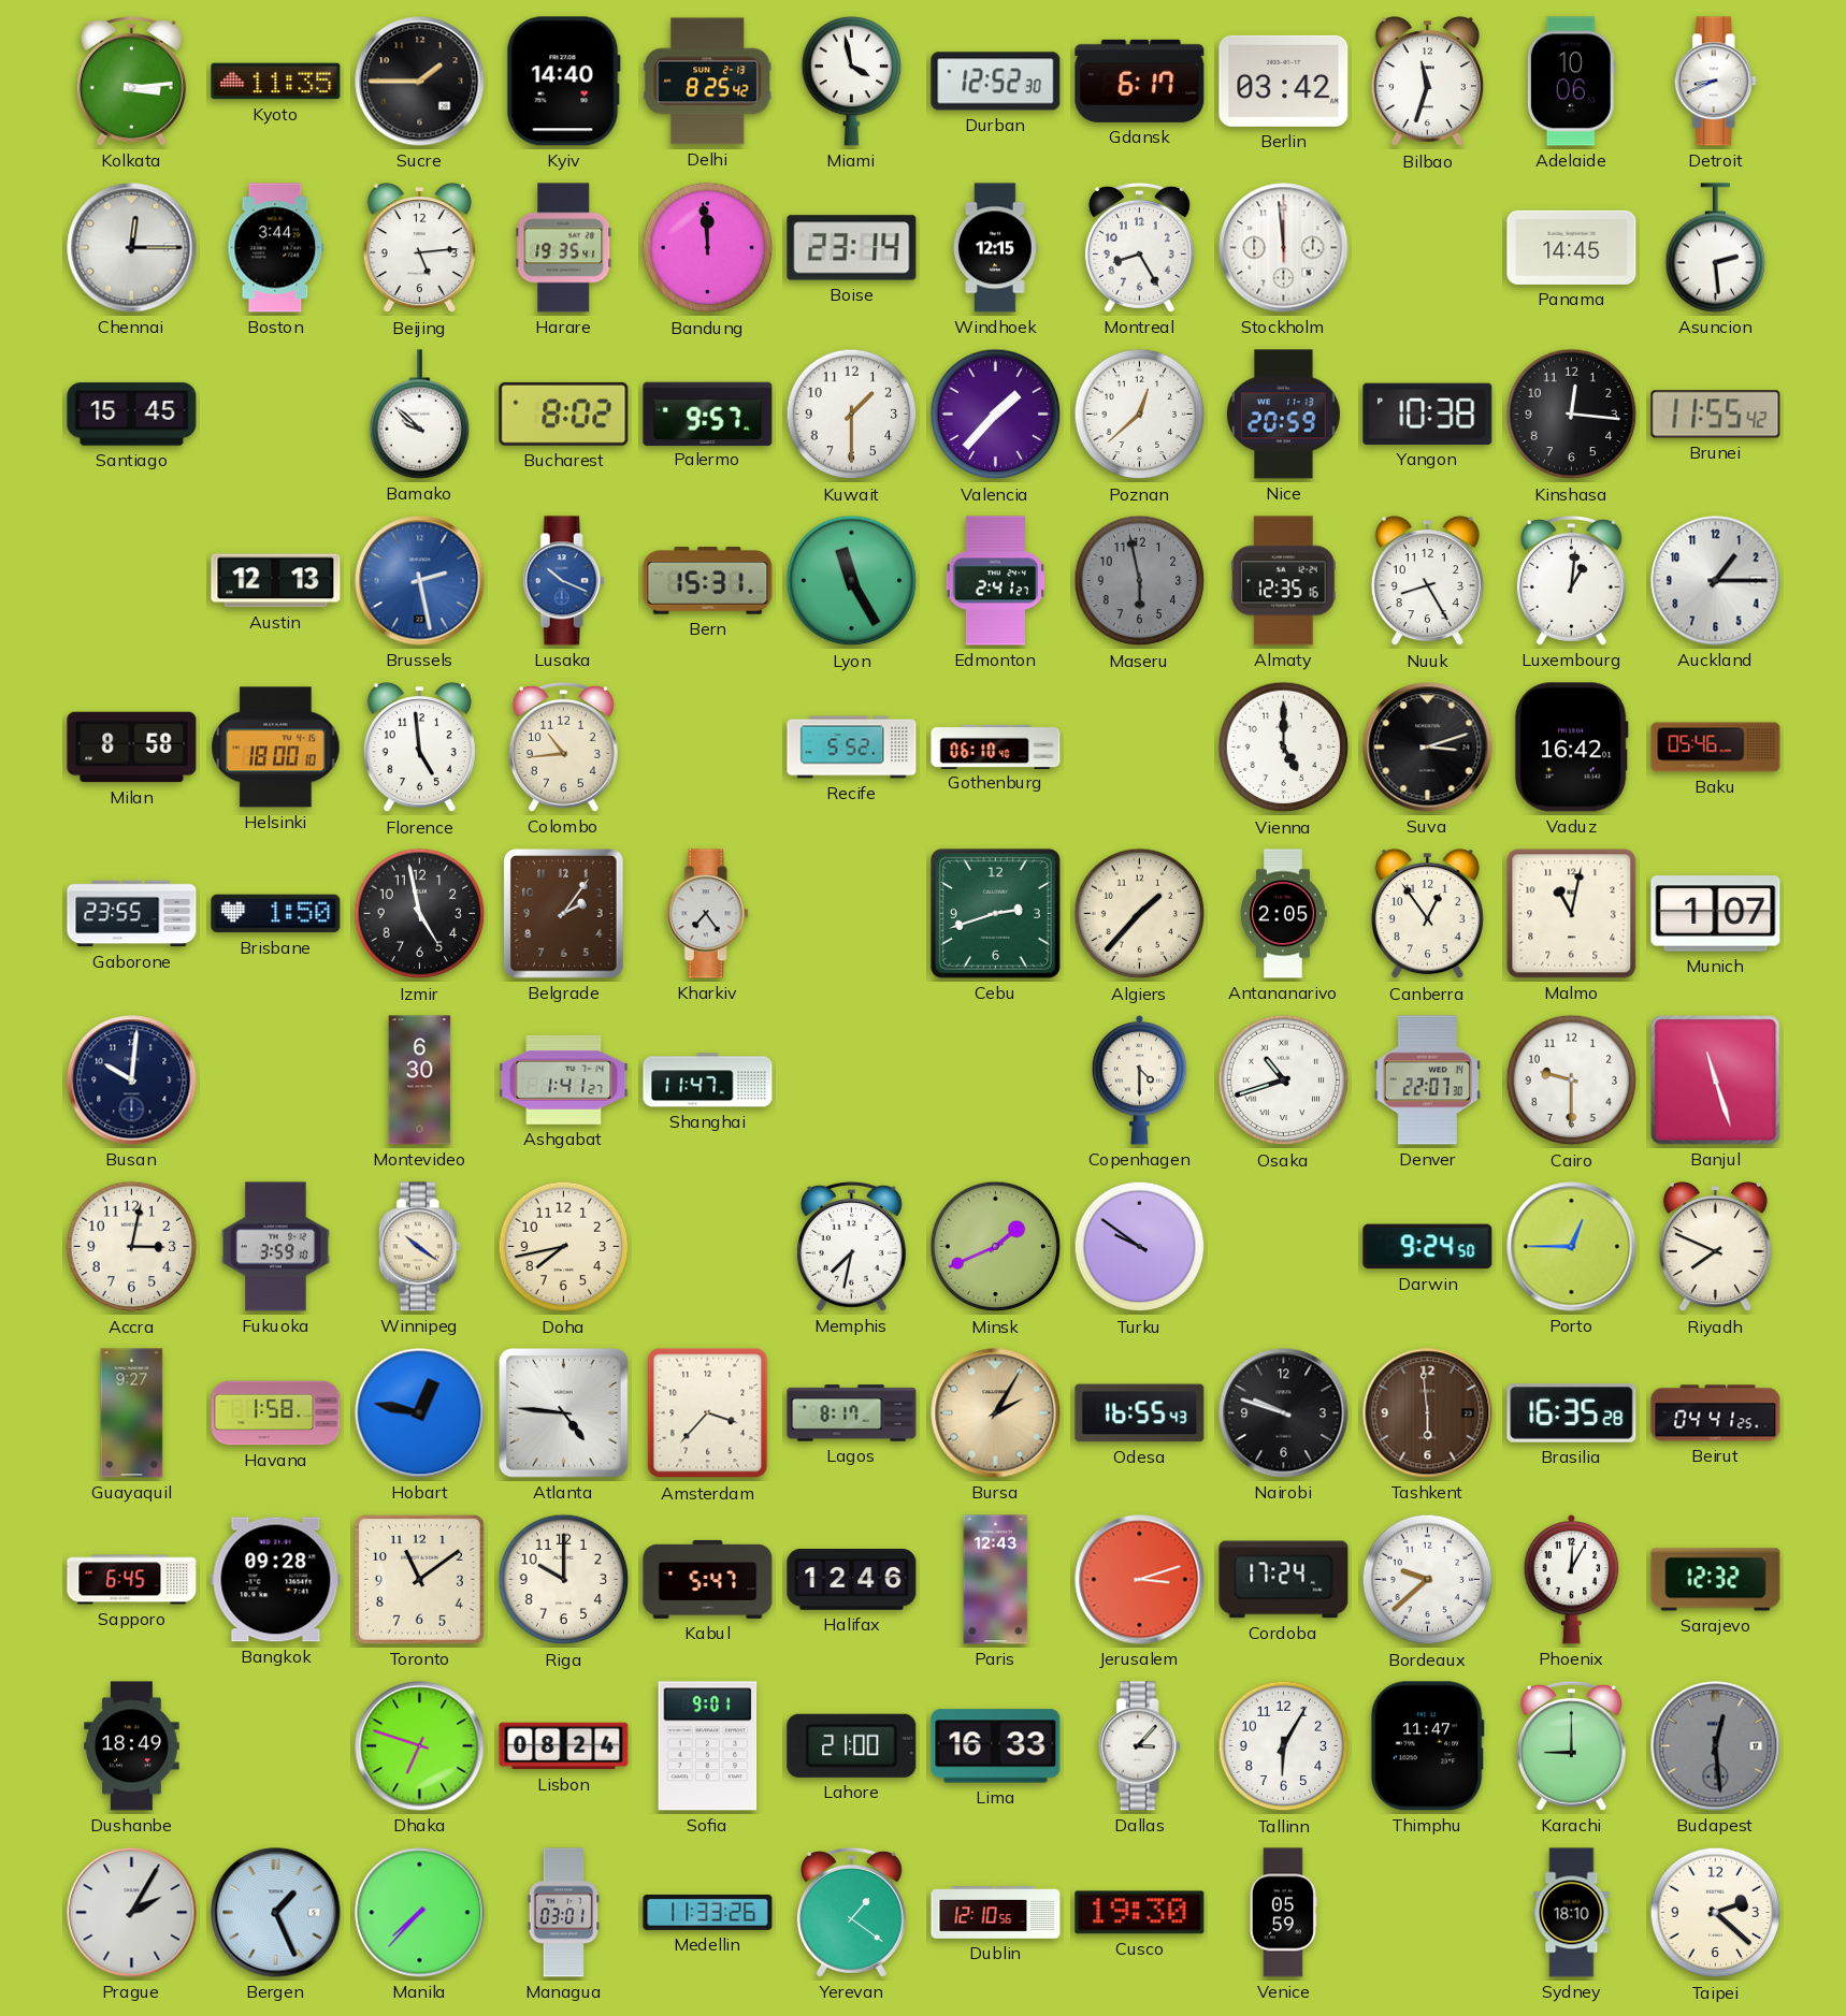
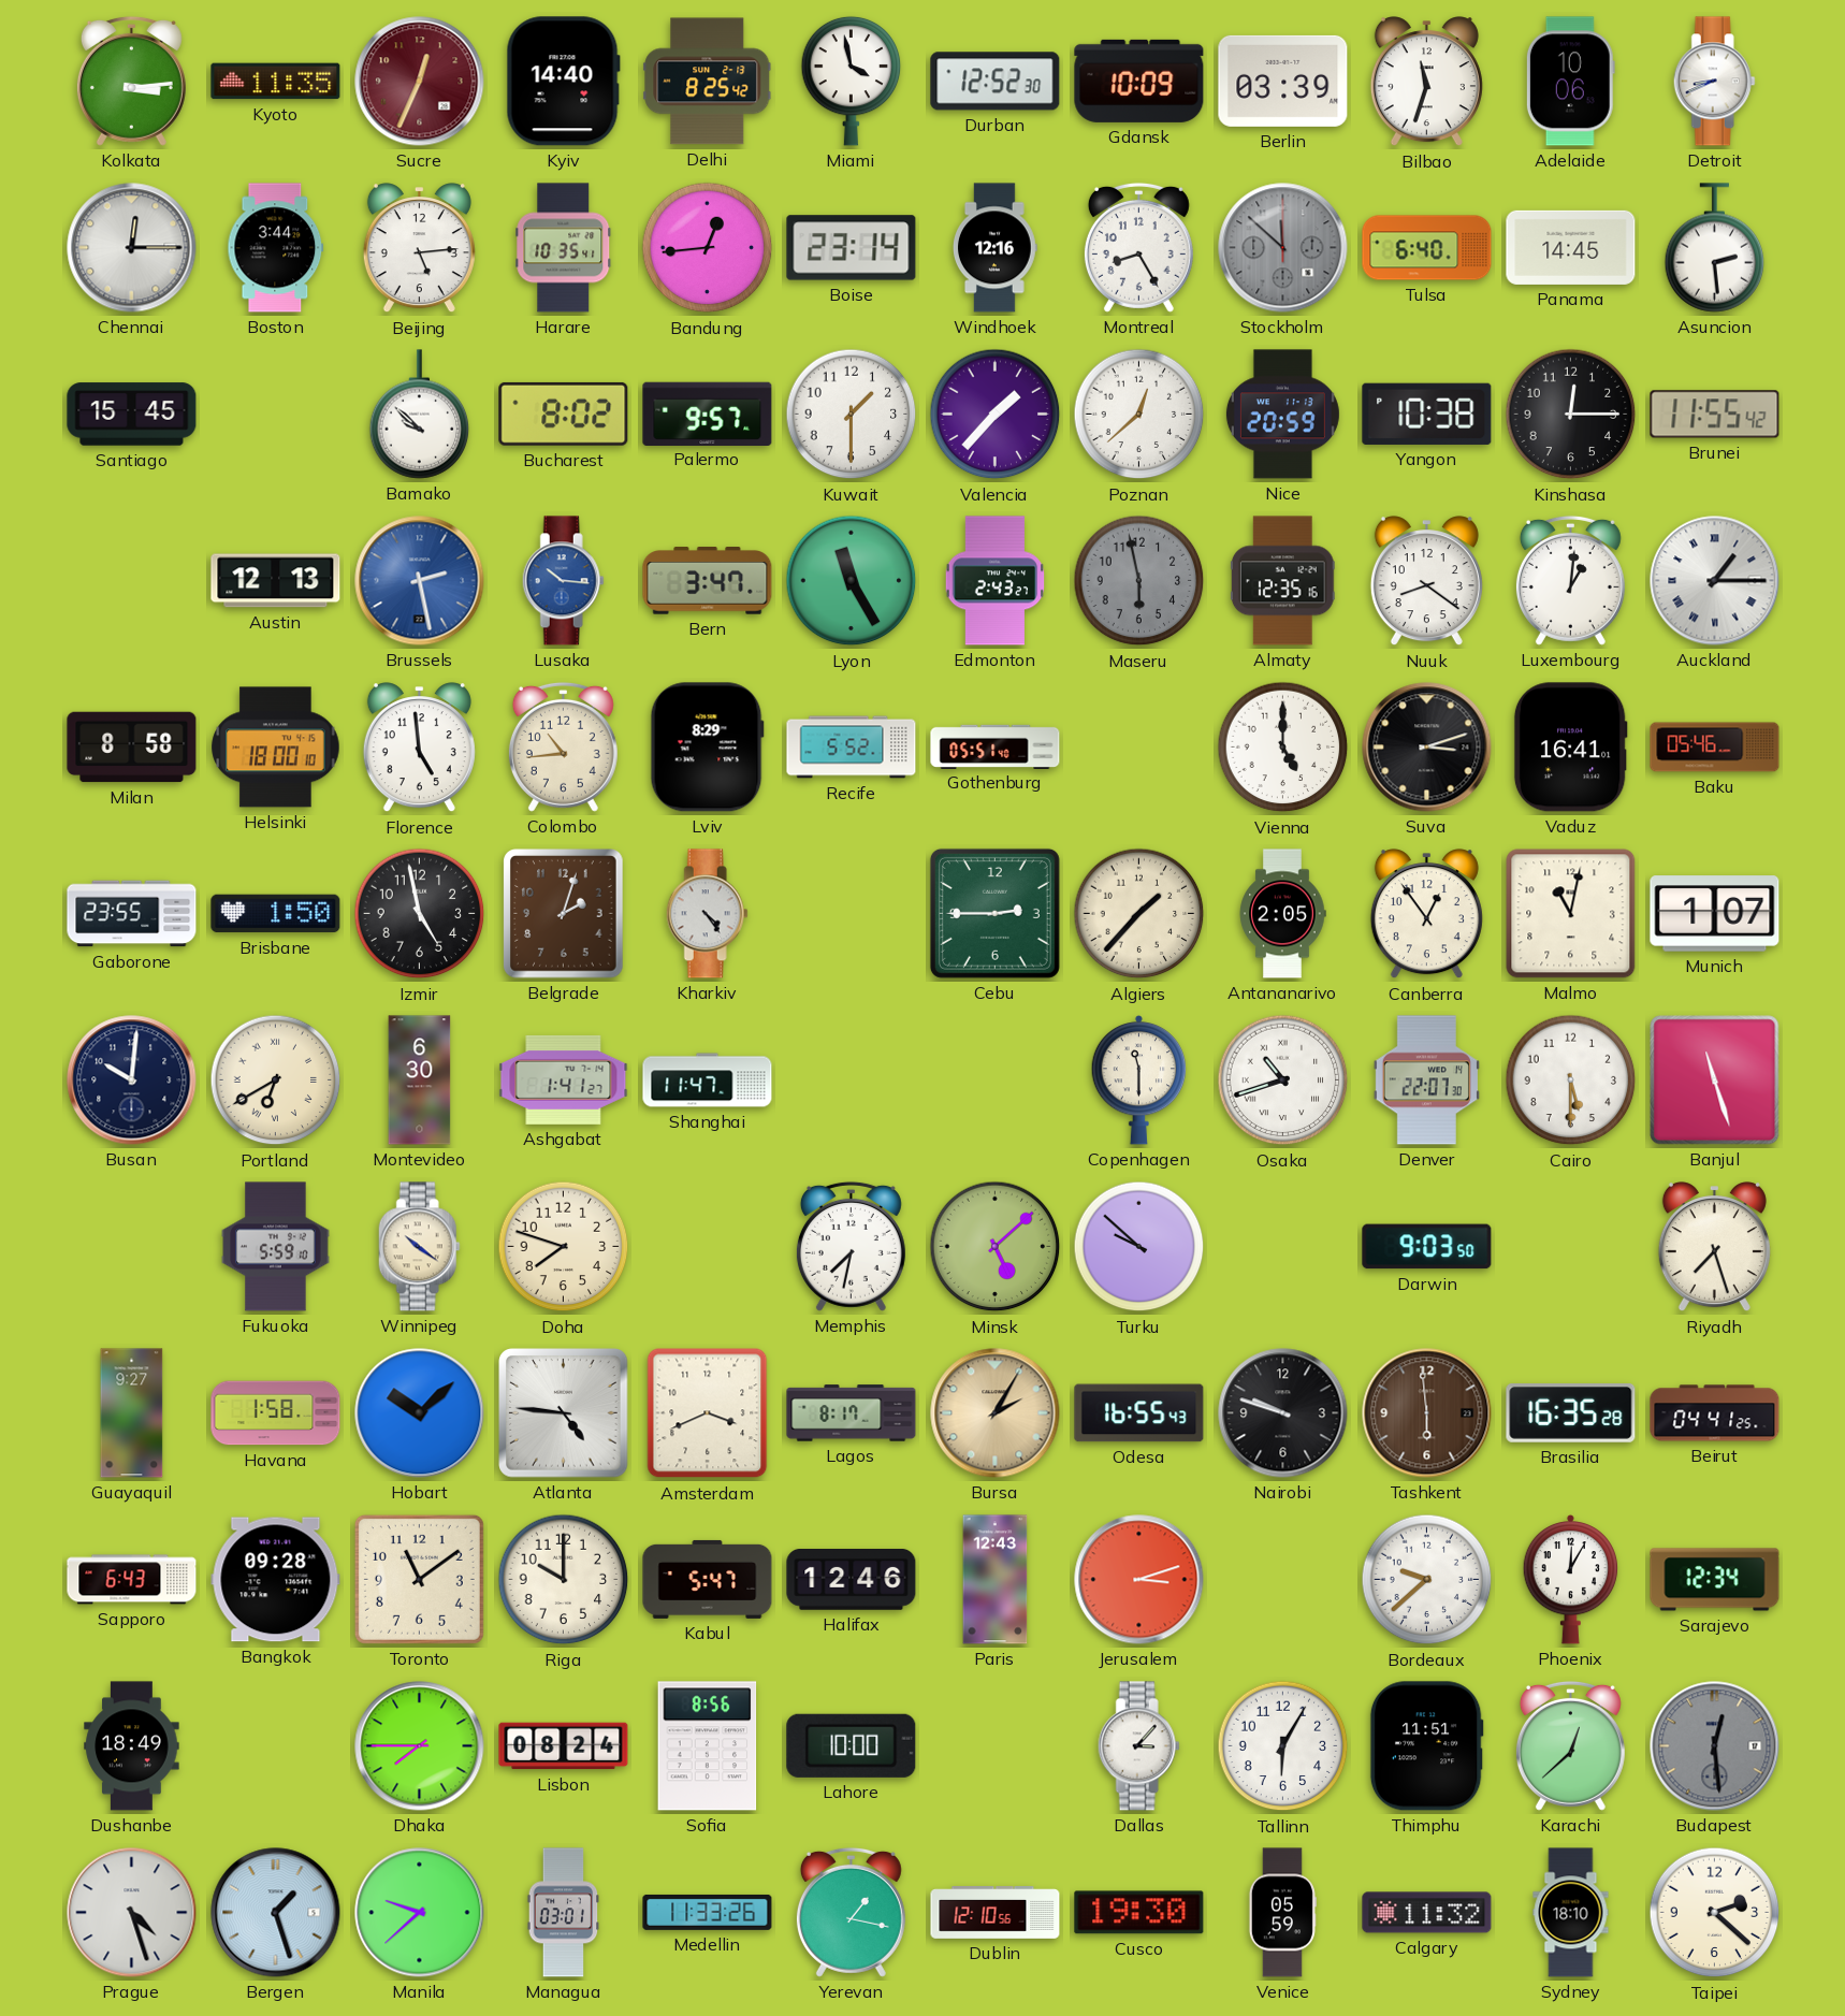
Sucre: 1:45 -> 12:34 (420, 82)
Sucre dial: black -> burgundy (420, 82)
Gdansk: 6:17 -> 10:09 (1139, 81)
Berlin: 03:42 -> 03:39 (1283, 81)
Harare: 19:35 -> 10:35 (564, 248)
Bandung: 11:59 -> 12:44 (708, 248)
Windhoek: 12:15 -> 12:16 (994, 248)
Stockholm: 11:59 -> 11:52 (1283, 248)
Stockholm dial: white -> grey (1283, 248)
Tulsa: none -> 6:40 (1427, 248)
Kinshasa: 12:16 -> 12:15 (1571, 415)
Lusaka: 10:19 -> 10:16 (563, 581)
Bern: 15:31 -> 3:47 (708, 581)
Edmonton: 2:41 -> 2:43 (996, 581)
Nuuk: 8:25 -> 8:21 (1426, 581)
Auckland numerals: Arabic -> Roman (1715, 581)
Lviv: none -> 8:29 (707, 748)
Gothenburg: 06:10 -> 05:51 (996, 746)
Vaduz: 16:42 -> 16:41 (1570, 748)
Belgrade: 2:06 -> 2:03 (564, 914)
Kharkiv: 7:24 -> 4:24 (707, 914)
Cebu: 2:42 -> 2:45 (994, 913)
Portland: none -> 6:40 (276, 1080)
Copenhagen: 4:30 -> 11:30 (1139, 1079)
Cairo: 9:30 -> 5:30 (1571, 1080)
Accra: 3:02 -> none (132, 1247)
Fukuoka: 3:59 -> 5:59 (276, 1247)
Doha: 7:43 -> 7:48 (564, 1247)
Minsk: 1:41 -> 5:08 (996, 1247)
Turku: 9:51 -> 9:52 (1139, 1247)
Darwin: 9:24 -> 9:03 (1427, 1247)
Porto: 12:45 -> none (1572, 1247)
Riyadh: 7:49 -> 7:27 (1714, 1247)
Hobart: 12:47 -> 10:08 (420, 1413)
Amsterdam: 3:37 -> 3:41 (708, 1413)
Sapporo: 6:45 -> 6:43 (132, 1580)
Cordoba: 17:24 -> none (1284, 1580)
Sarajevo: 12:32 -> 12:34 (1715, 1580)
Dhaka: 6:48 -> 7:45 (420, 1746)
Sofia: 9:01 -> 8:56 (708, 1746)
Lahore: 21:00 -> 10:00 (852, 1745)
Lima: 16:33 -> none (996, 1746)
Thimphu: 11:47 -> 11:51 (1426, 1746)
Karachi: 9:00 -> 12:38 (1570, 1745)
Prague: 2:05 -> 4:27 (132, 1913)
Bergen: 1:26 -> 1:27 (276, 1913)
Manila: 7:37 -> 9:38 (420, 1913)
Yerevan: 1:21 -> 1:17 (851, 1912)
Calgary: none -> 11:32 (1427, 1913)
